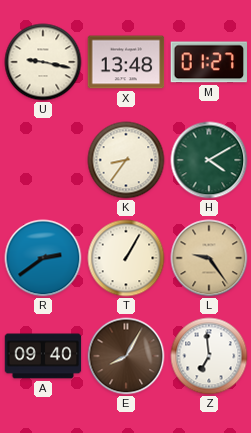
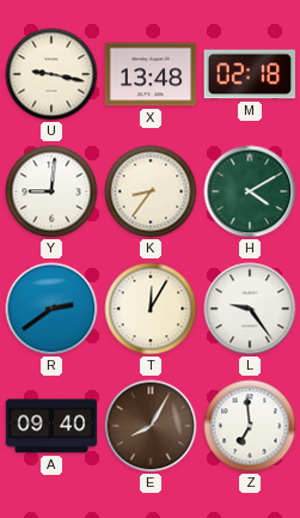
M: 01:27 -> 02:18 (250, 74)
Y: none -> 9:01 (51, 191)
T: 1:05 -> 12:05 (151, 309)
L dial: champagne -> white (250, 309)
